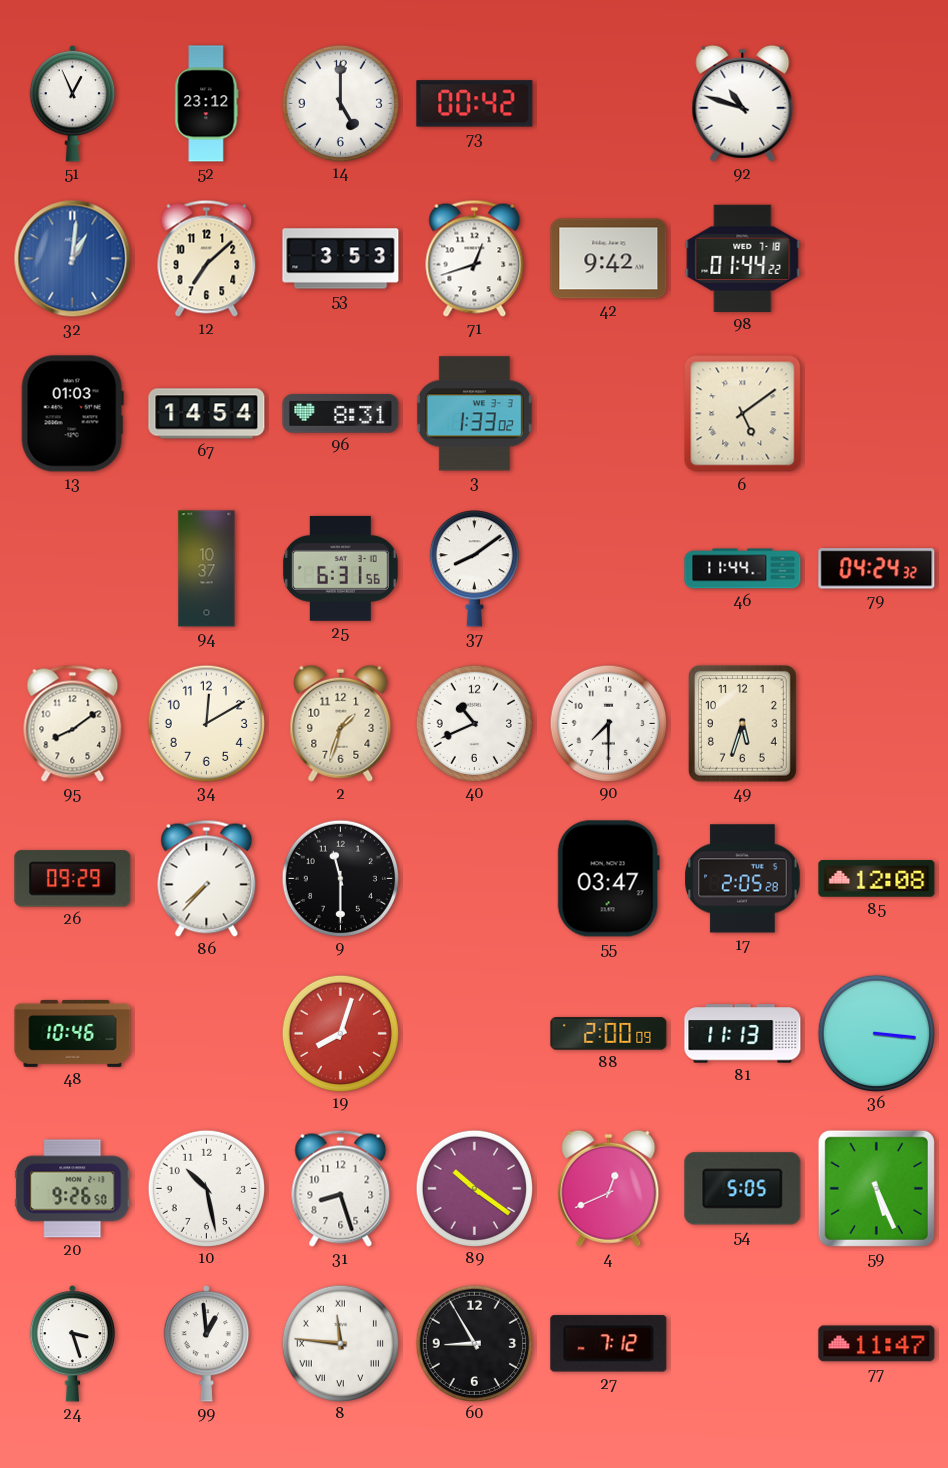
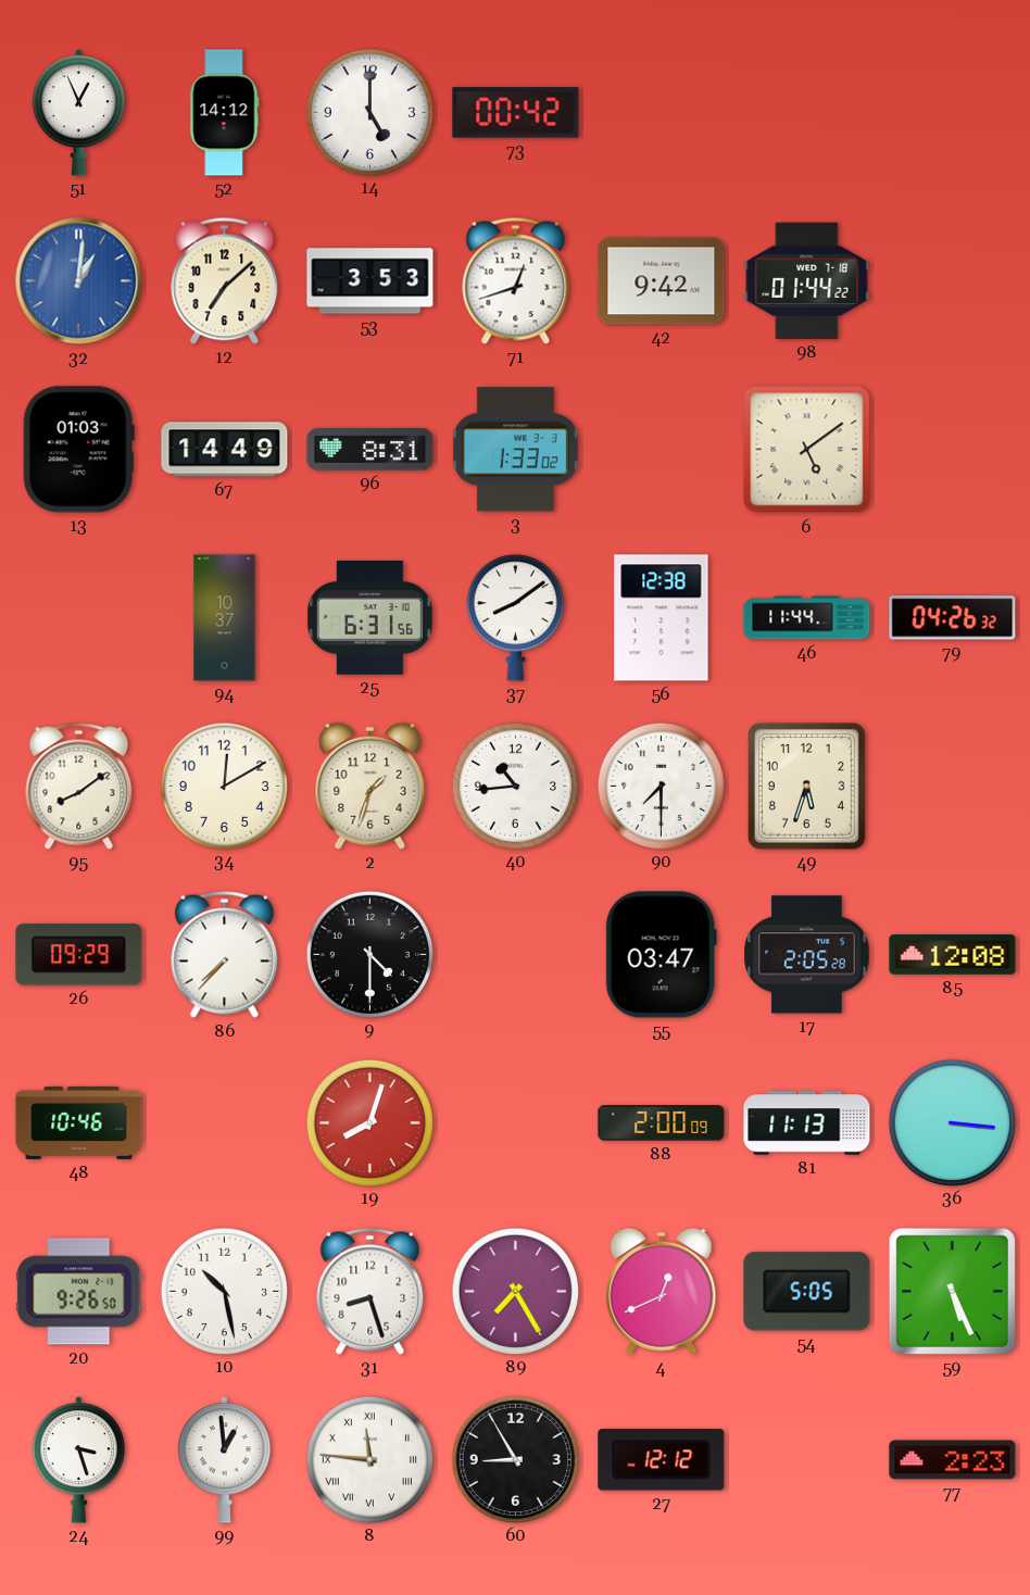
52: 23:12 -> 14:12 (225, 113)
92: 10:48 -> none (743, 103)
67: 14:54 -> 14:49 (225, 450)
56: none -> 12:38 (662, 618)
79: 04:24 -> 04:26 (953, 618)
40: 10:41 -> 10:44 (515, 786)
9: 11:30 -> 4:30 (369, 954)
89: 10:21 -> 7:25 (515, 1291)
27: 7:12 -> 12:12 (662, 1460)
77: 11:47 -> 2:23 (953, 1460)
